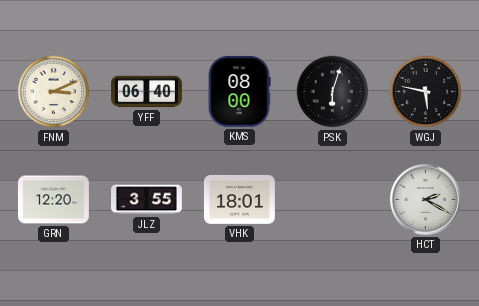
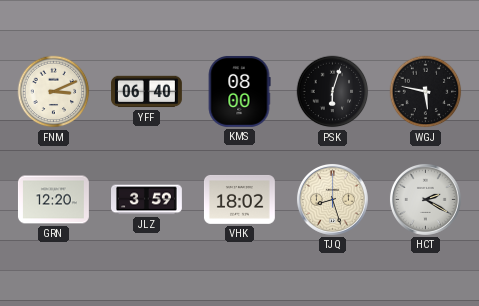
JLZ: 3:55 -> 3:59 (147, 200)
VHK: 18:01 -> 18:02 (239, 200)
TJQ: none -> 8:27 (332, 199)
